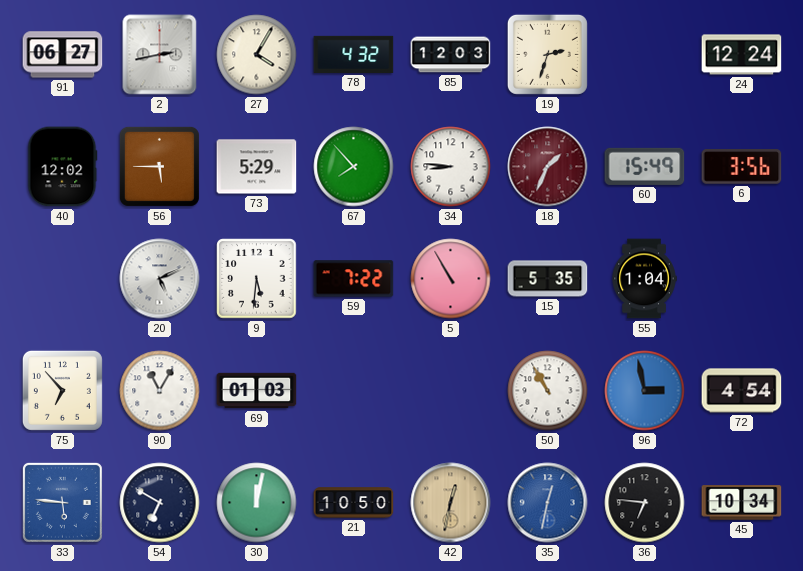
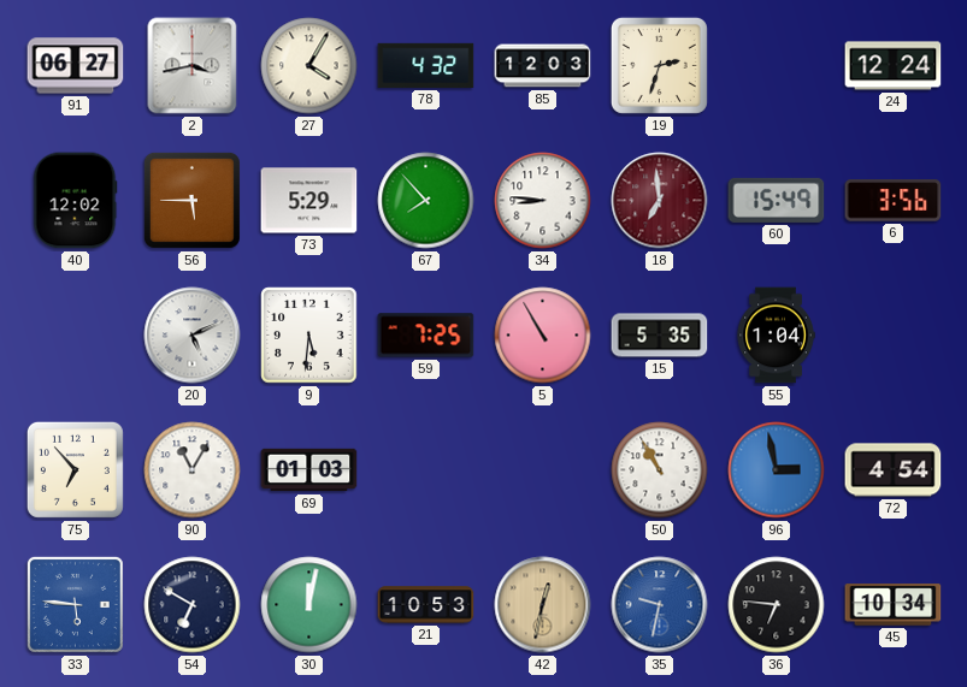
2: 2:43 -> 3:43 (193, 66)
18: 1:34 -> 6:59 (660, 201)
59: 7:22 -> 7:25 (426, 336)
21: 10:50 -> 10:53 (426, 605)
35: 12:32 -> 9:32 (660, 605)
